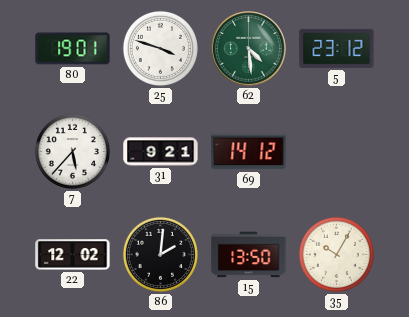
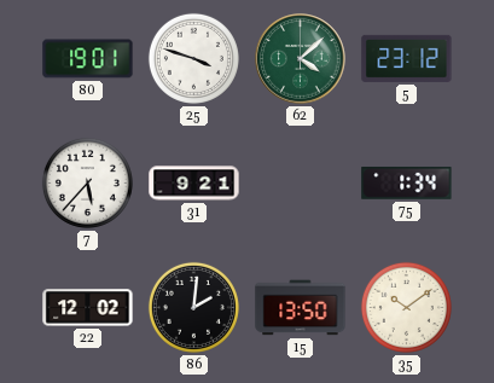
62: 4:29 -> 4:08 (301, 59)
69: 14:12 -> none (249, 152)
75: none -> 1:34 (407, 182)
35: 10:05 -> 10:09 (406, 307)
